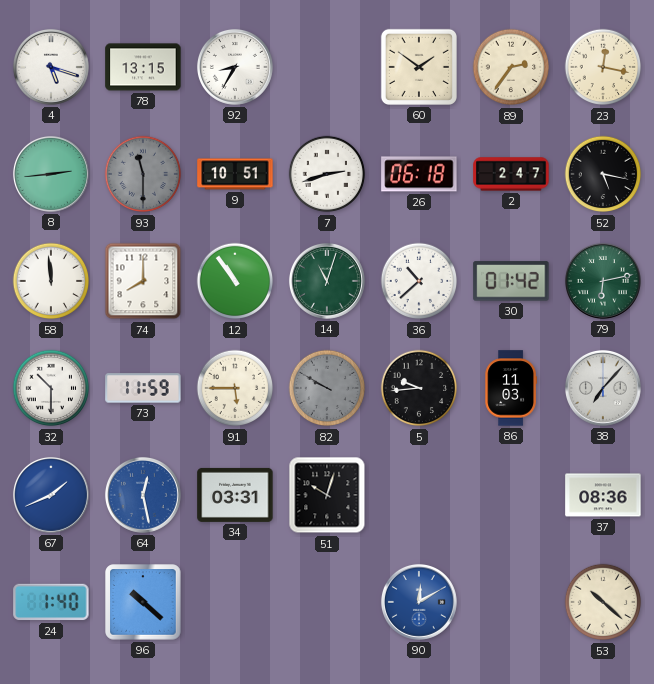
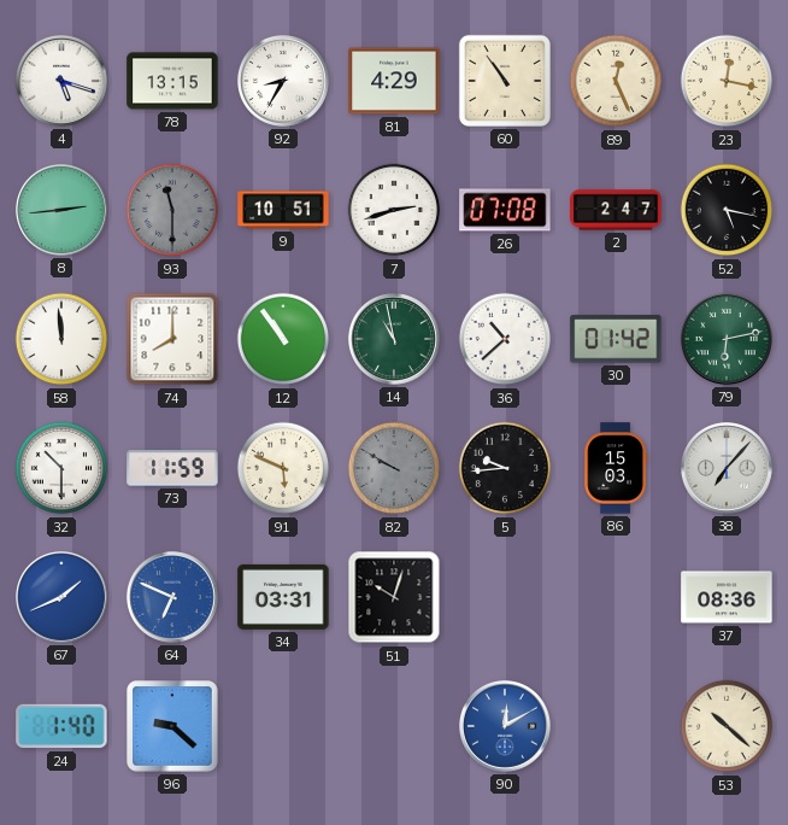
81: none -> 4:29 (394, 81)
60: 1:51 -> 10:54 (505, 81)
89: 2:36 -> 12:26 (616, 81)
26: 06:18 -> 07:08 (505, 210)
14: 11:03 -> 10:58 (394, 339)
91: 5:45 -> 5:49 (283, 468)
86: 11:03 -> 15:03 (614, 468)
64: 12:28 -> 6:49 (172, 597)
96: 10:22 -> 9:22 (172, 726)
